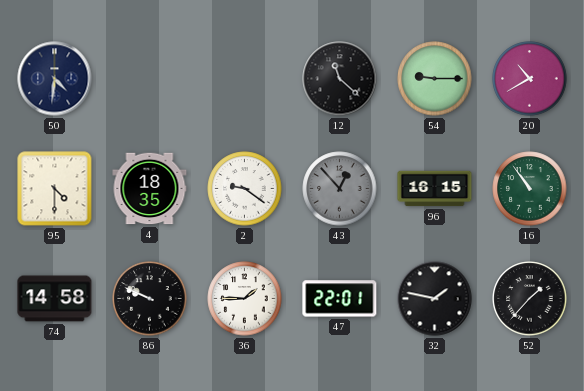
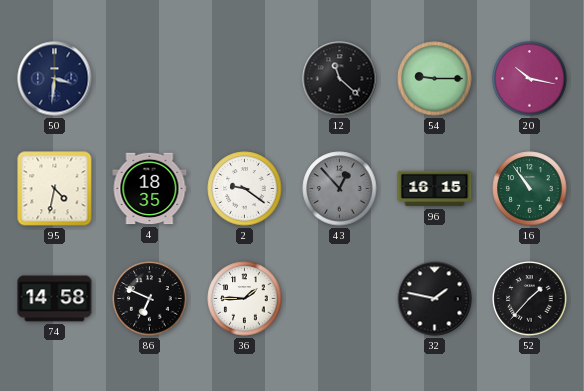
50: 4:31 -> 3:31 (55, 79)
20: 10:40 -> 10:17 (530, 79)
95: 4:30 -> 4:32 (55, 189)
86: 9:49 -> 6:49 (150, 299)
47: 22:01 -> none (340, 299)
